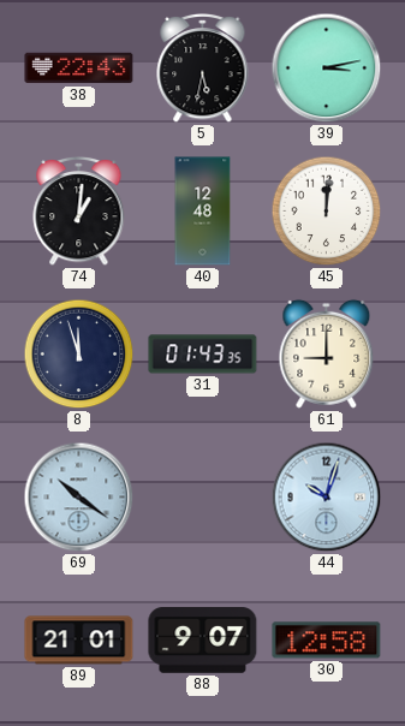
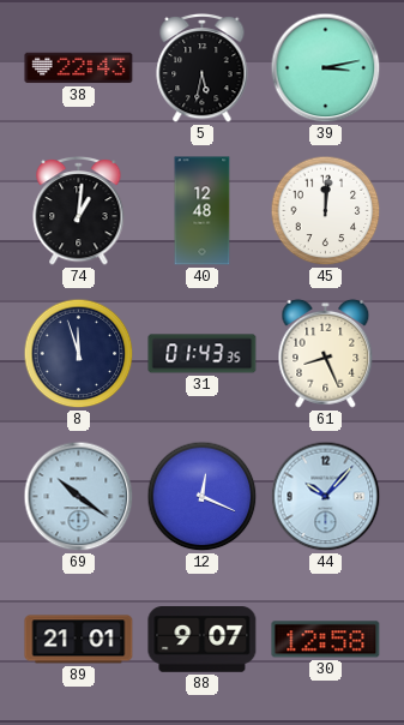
61: 9:00 -> 8:26 (326, 353)
12: none -> 12:19 (203, 497)
44: 10:03 -> 10:07 (326, 497)
